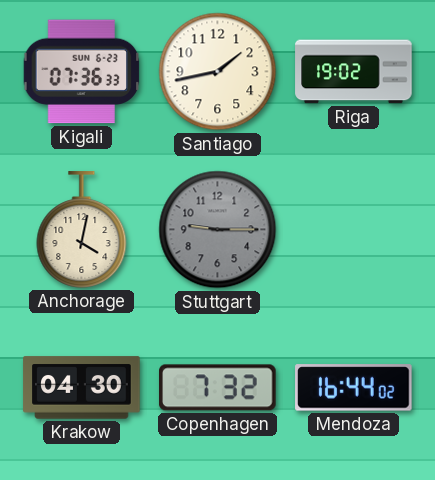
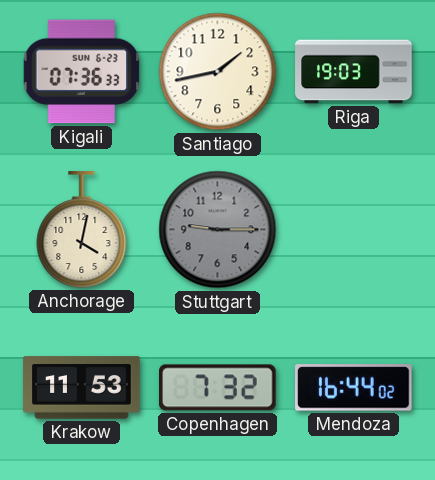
Riga: 19:02 -> 19:03 (354, 72)
Krakow: 04:30 -> 11:53 (82, 388)
